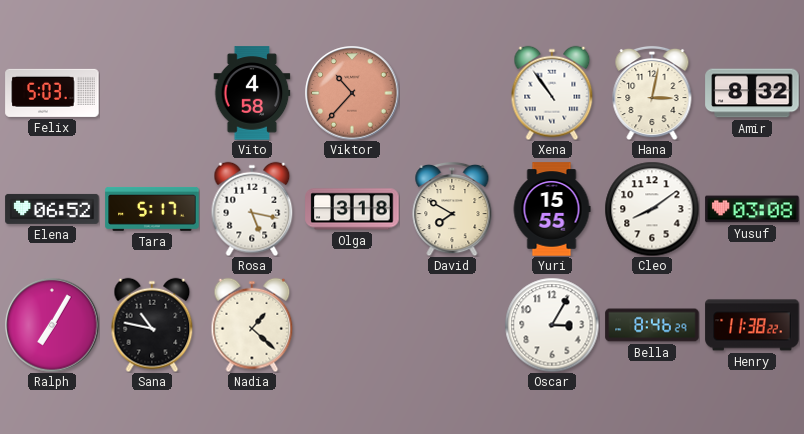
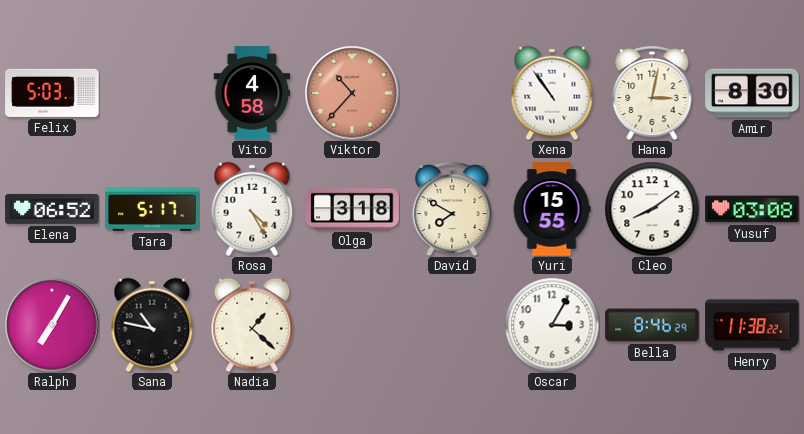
Amir: 8:32 -> 8:30 (752, 93)
Rosa: 5:17 -> 4:25 (252, 209)
